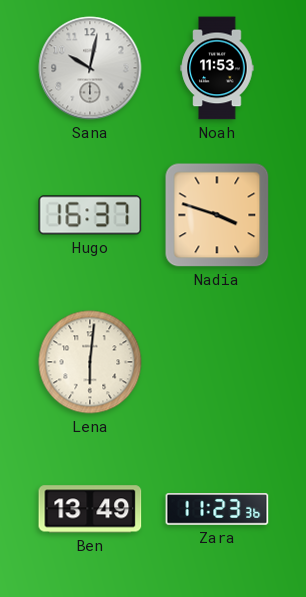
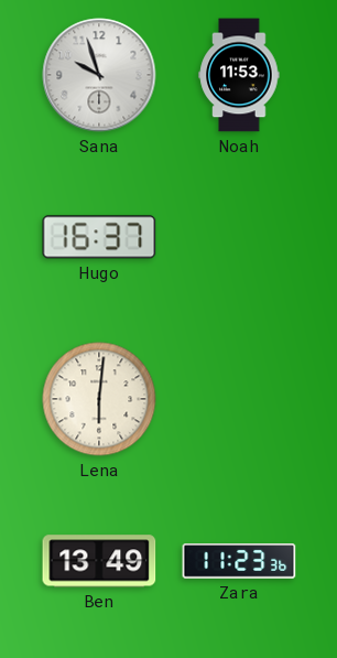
Sana: 10:02 -> 9:57 (99, 75)
Nadia: 3:48 -> none (217, 215)
